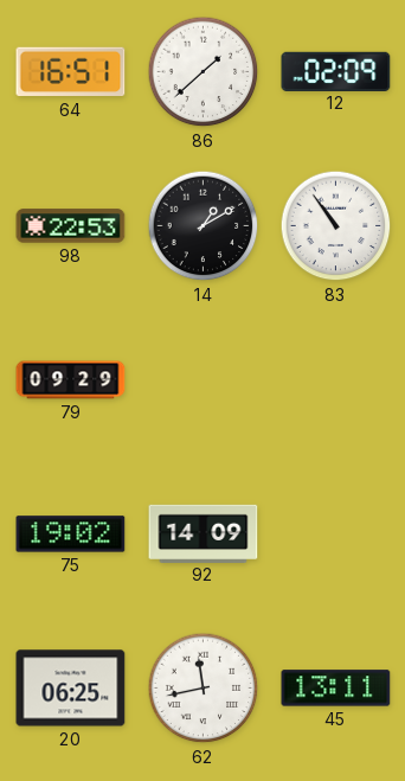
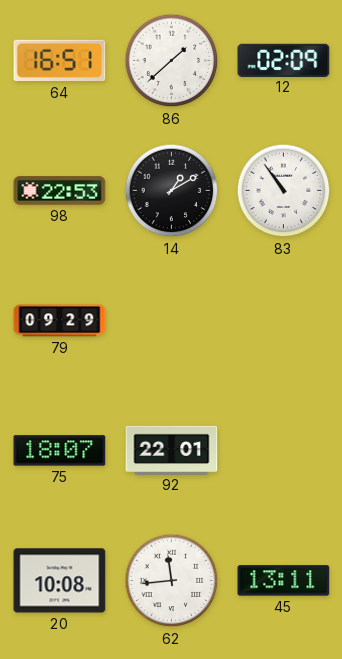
75: 19:02 -> 18:07 (60, 451)
92: 14:09 -> 22:01 (172, 450)
20: 06:25 -> 10:08 (60, 581)
62: 11:43 -> 11:44 (172, 581)
